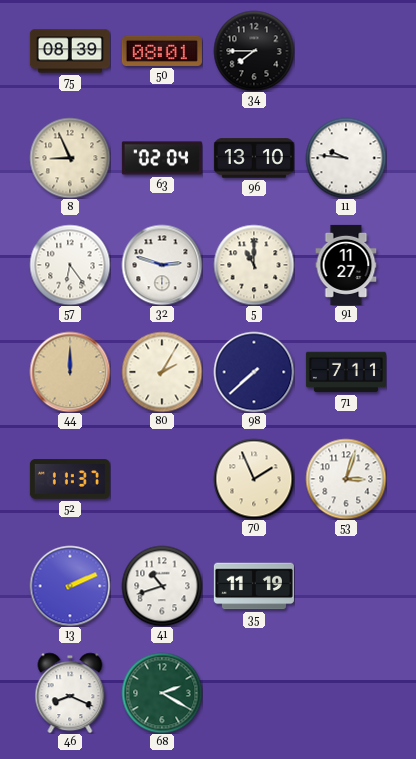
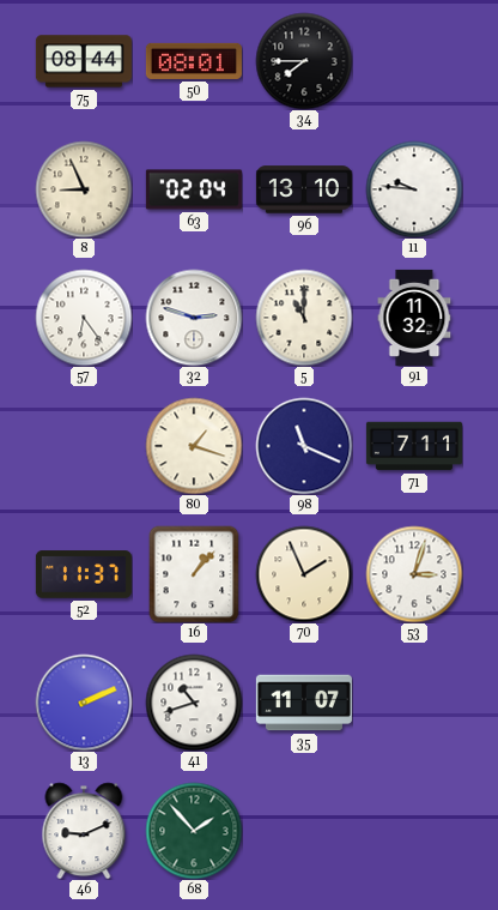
75: 08:39 -> 08:44 (84, 61)
91: 11:27 -> 11:32 (414, 318)
44: 12:00 -> none (70, 372)
80: 2:05 -> 1:18 (194, 446)
98: 7:38 -> 11:19 (304, 446)
16: none -> 1:07 (194, 574)
35: 11:19 -> 11:07 (304, 703)
46: 8:19 -> 9:11 (84, 831)
68: 2:20 -> 1:53 (194, 831)
